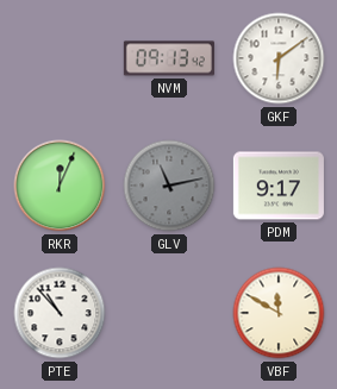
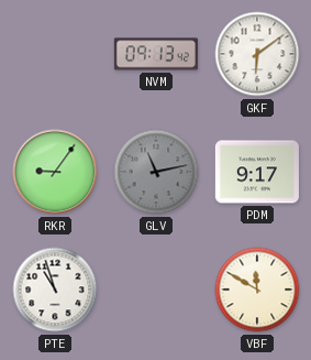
RKR: 12:04 -> 9:06 (55, 172)
PTE: 10:53 -> 10:57 (55, 290)
